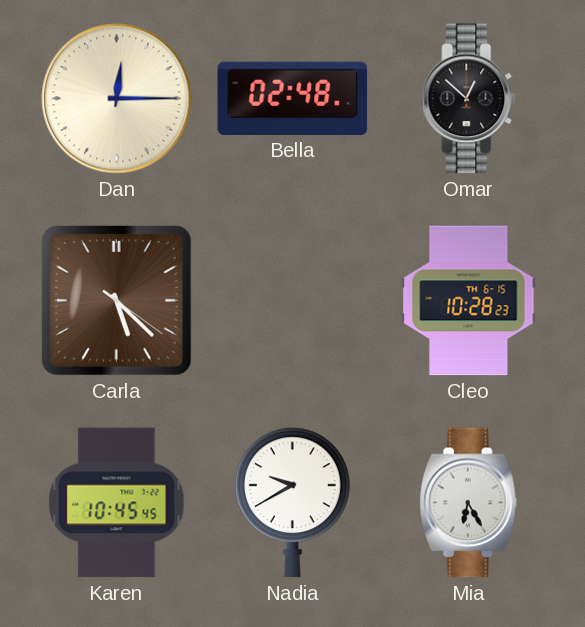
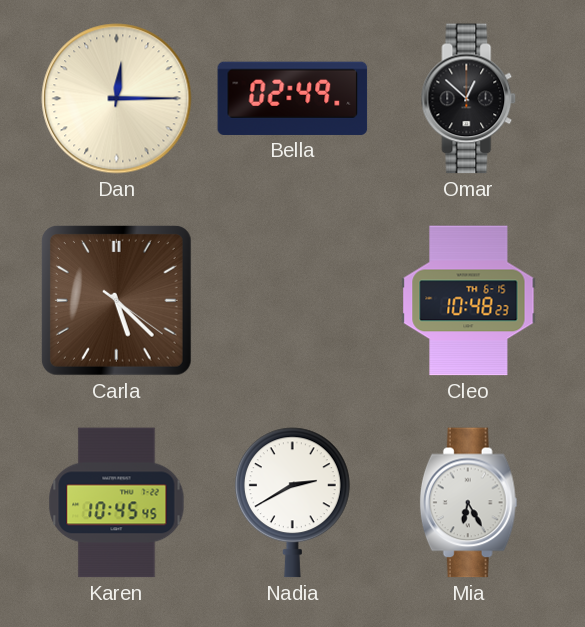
Bella: 02:48 -> 02:49 (293, 98)
Cleo: 10:28 -> 10:48 (469, 301)
Nadia: 9:40 -> 2:40 (292, 503)
